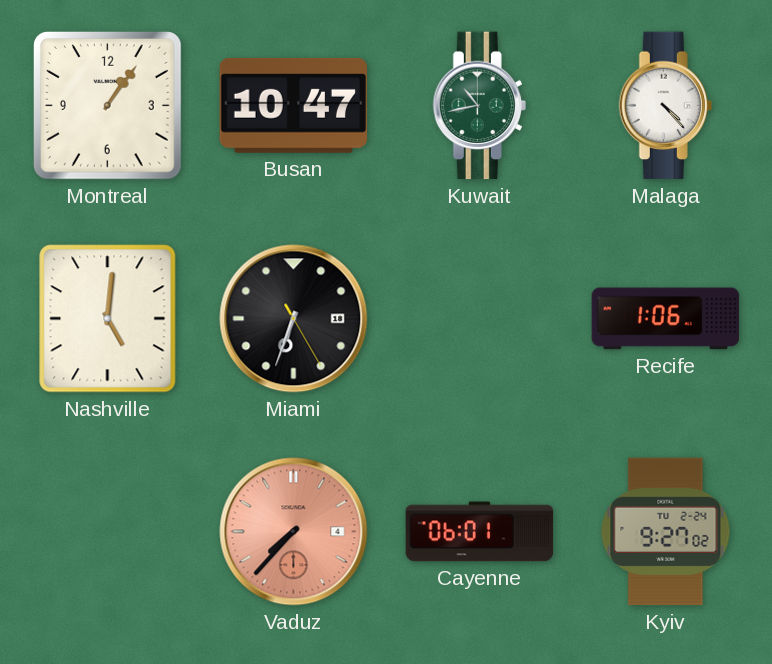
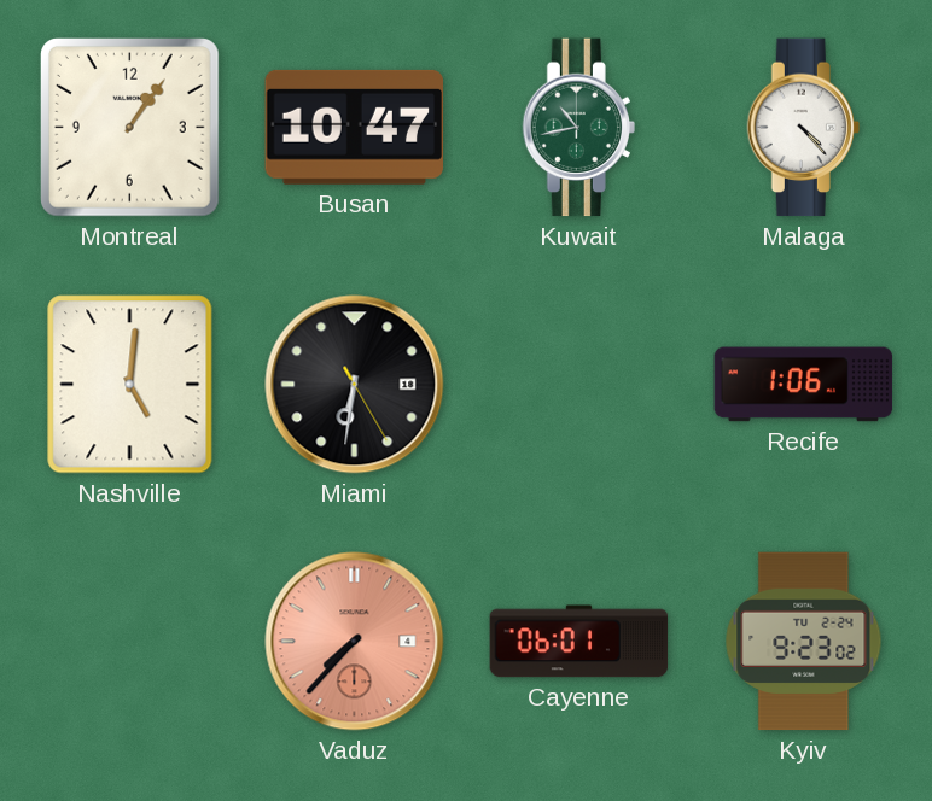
Miami: 6:33 -> 6:31 (355, 385)
Kyiv: 9:27 -> 9:23 (804, 642)
